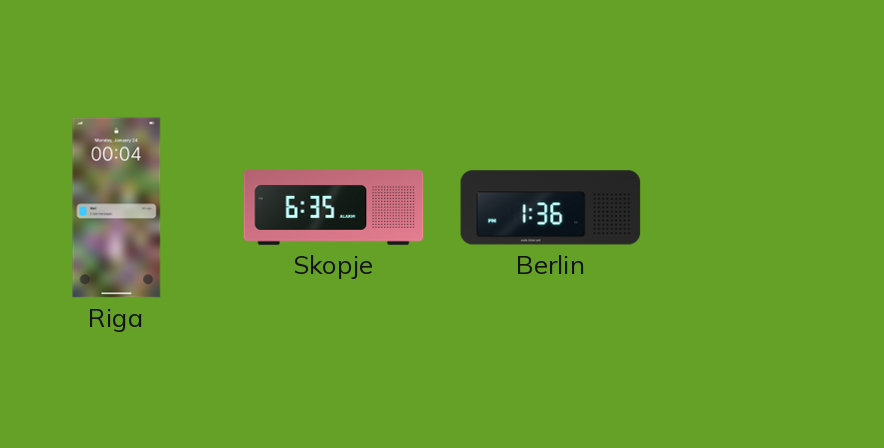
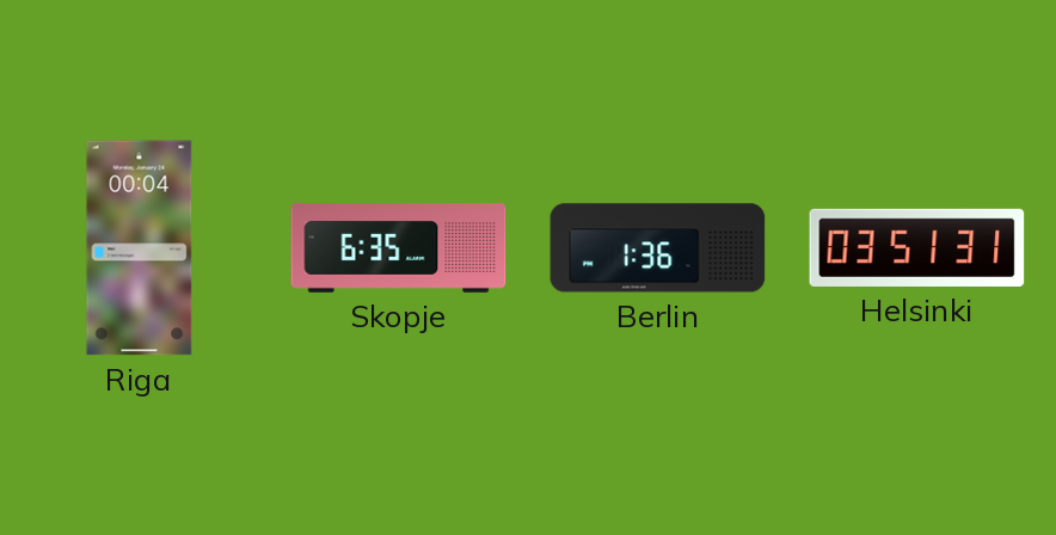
Helsinki: none -> 03:51 (917, 247)
